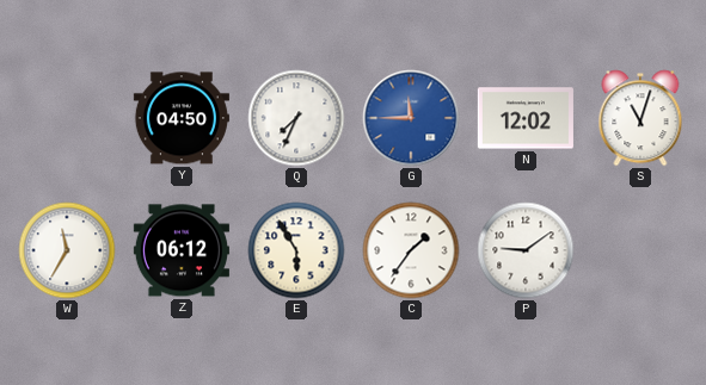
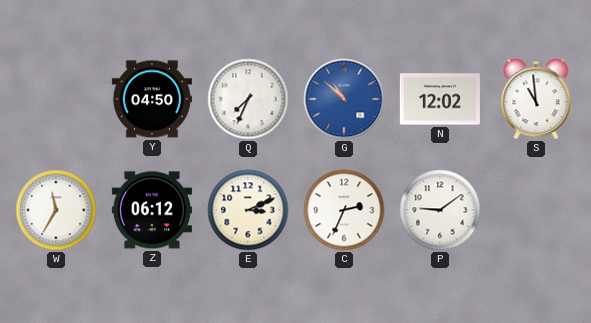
G: 11:45 -> 10:52 (344, 99)
S: 11:03 -> 10:59 (536, 99)
E: 5:55 -> 3:11 (248, 210)
C: 1:36 -> 2:34 (344, 210)
